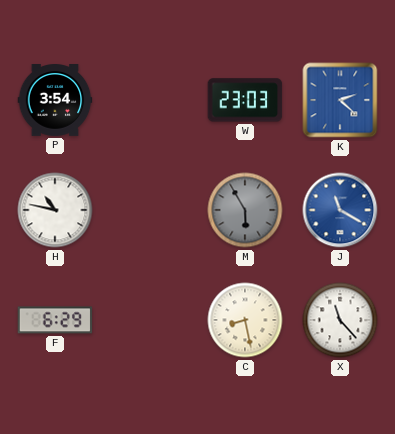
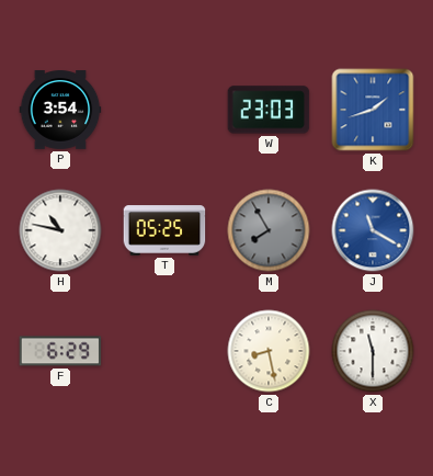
K: 2:22 -> 1:42 (373, 110)
T: none -> 05:25 (164, 230)
M: 5:55 -> 7:55 (269, 230)
X: 11:23 -> 11:30 (373, 351)
